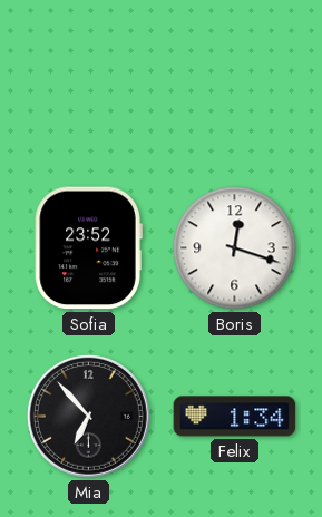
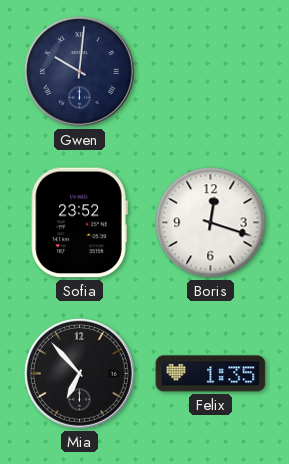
Gwen: none -> 10:01 (79, 71)
Felix: 1:34 -> 1:35 (211, 374)
